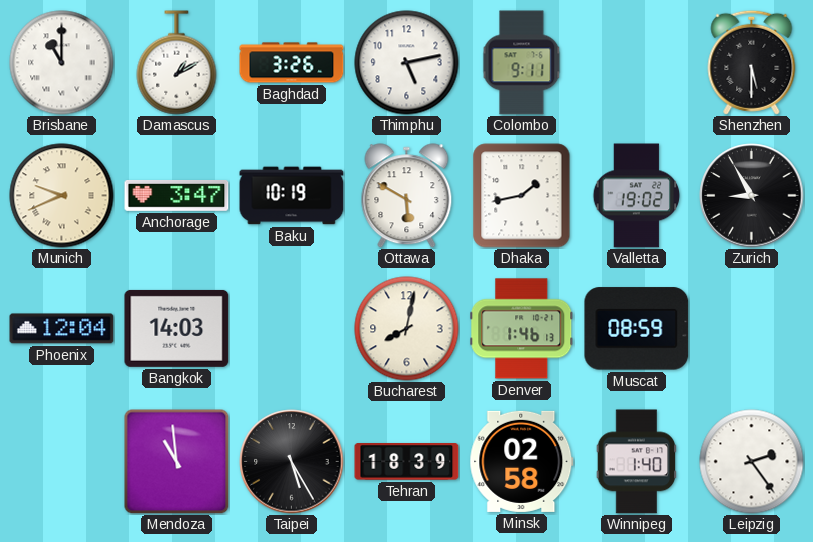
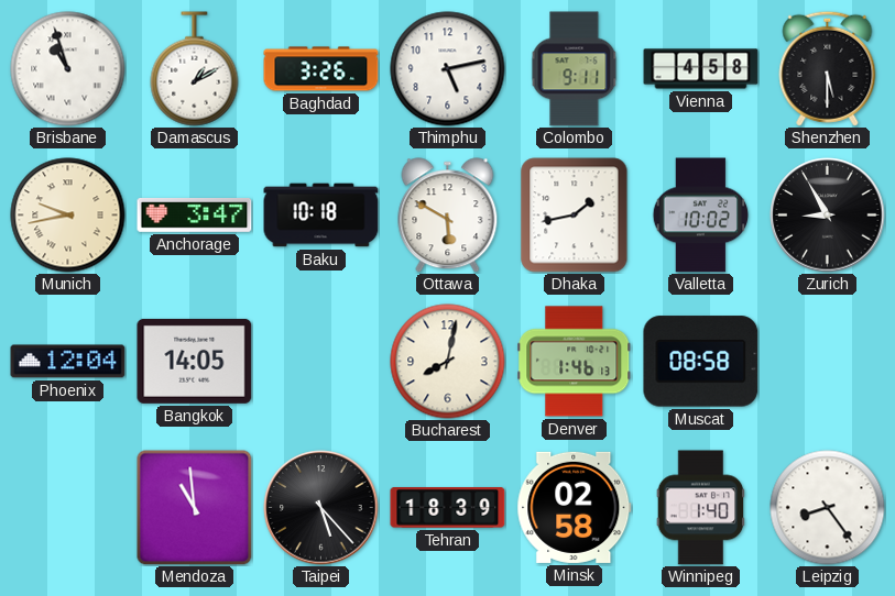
Brisbane: 11:00 -> 10:57 (68, 69)
Vienna: none -> 4:58 (701, 69)
Munich: 9:41 -> 9:43 (68, 216)
Baku: 10:19 -> 10:18 (321, 216)
Valletta: 19:02 -> 10:02 (701, 216)
Bangkok: 14:03 -> 14:05 (195, 361)
Muscat: 08:59 -> 08:58 (701, 362)
Taipei: 5:25 -> 5:23 (321, 508)
Leipzig: 2:24 -> 8:24 (828, 508)
